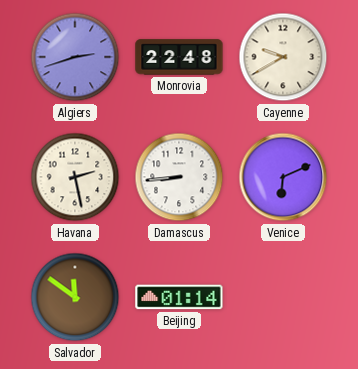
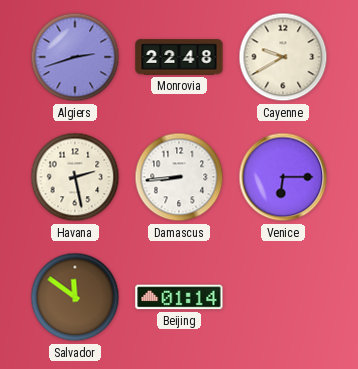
Venice: 6:11 -> 6:15 (283, 177)
